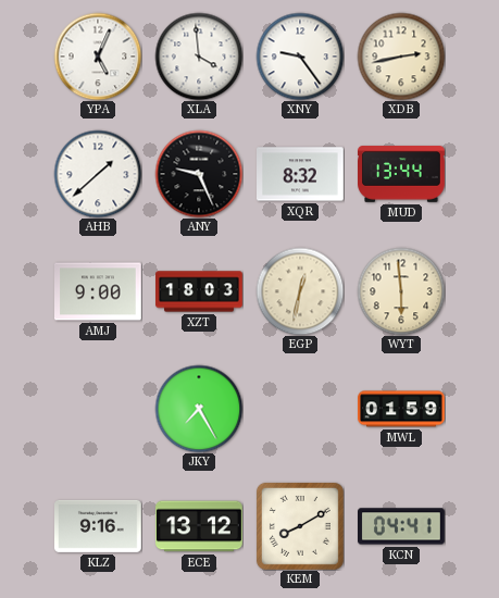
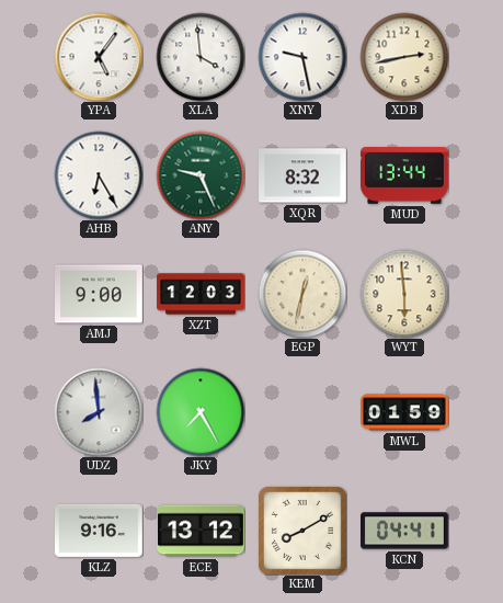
YPA: 5:04 -> 5:06 (99, 57)
XNY: 9:24 -> 9:28 (302, 57)
AHB: 1:38 -> 6:25 (99, 175)
ANY dial: black -> green (201, 175)
XZT: 18:03 -> 12:03 (201, 294)
UDZ: none -> 7:59 (99, 412)
